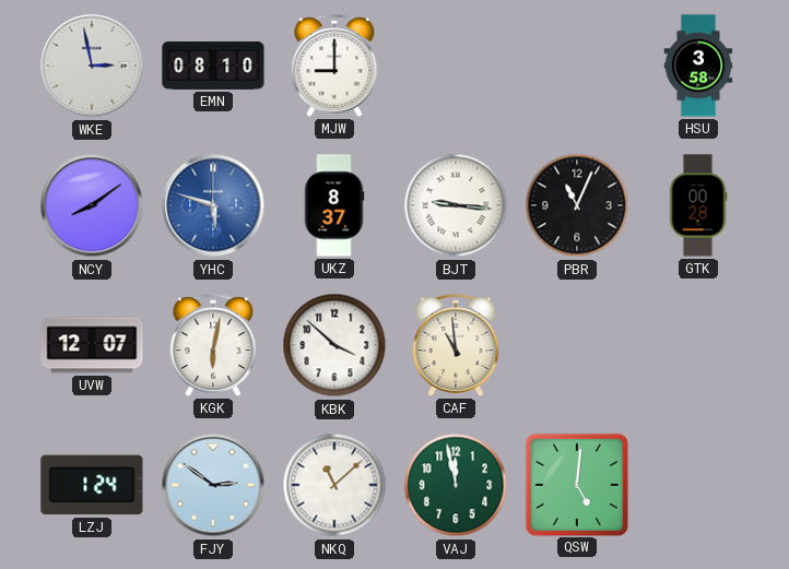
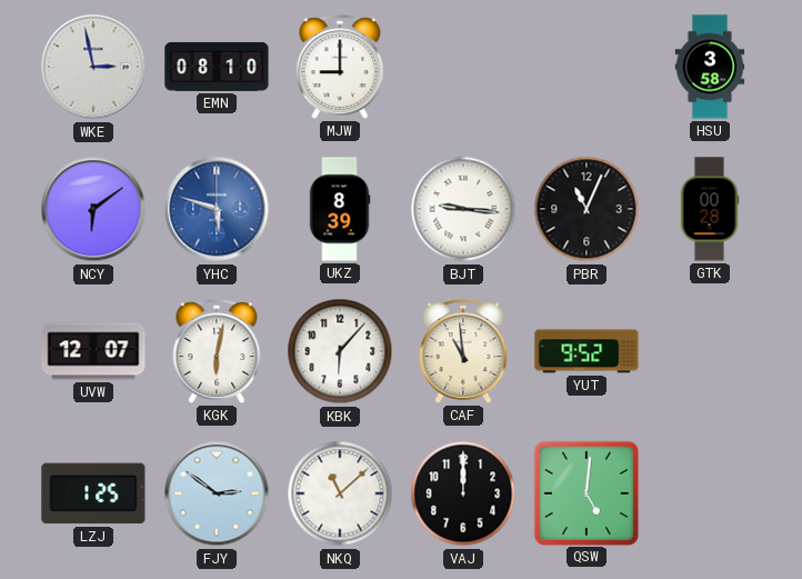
NCY: 8:09 -> 6:09 (93, 209)
UKZ: 8:37 -> 8:39 (340, 209)
KBK: 3:52 -> 6:07 (340, 351)
YUT: none -> 9:52 (587, 351)
LZJ: 1:24 -> 1:25 (93, 493)
VAJ: 11:58 -> 12:00 (463, 493)
VAJ dial: green -> black (463, 493)
